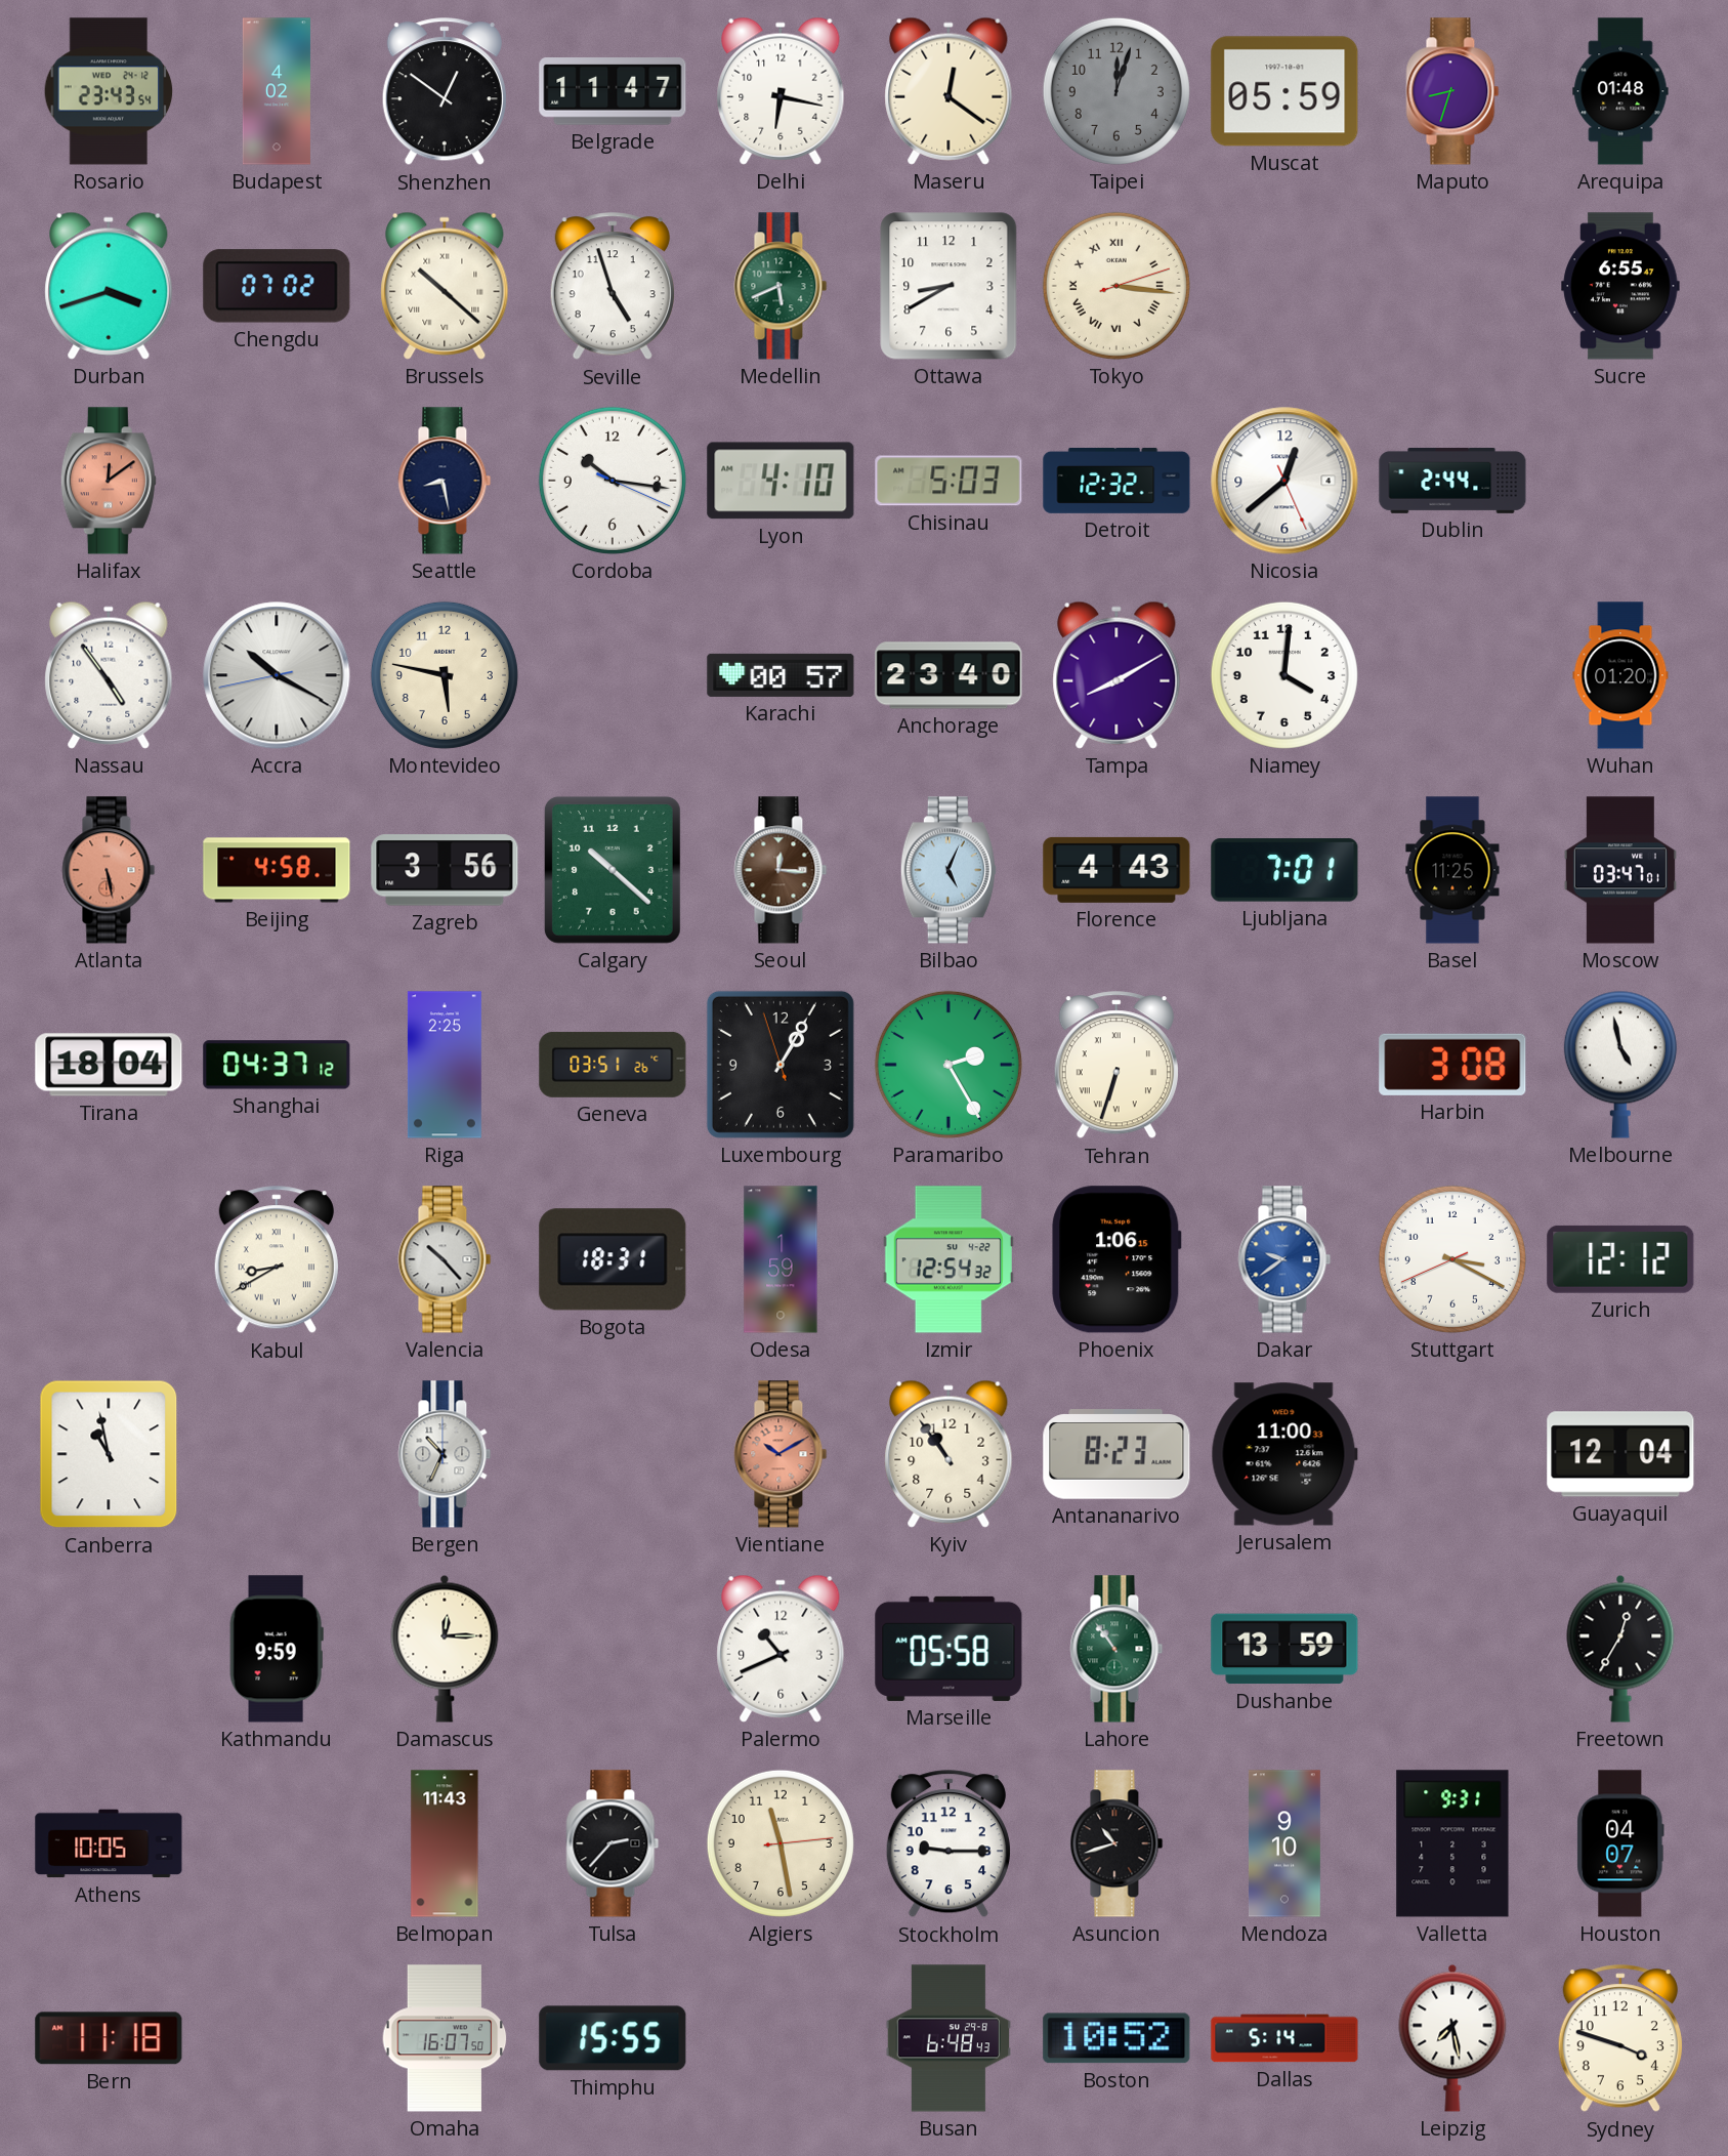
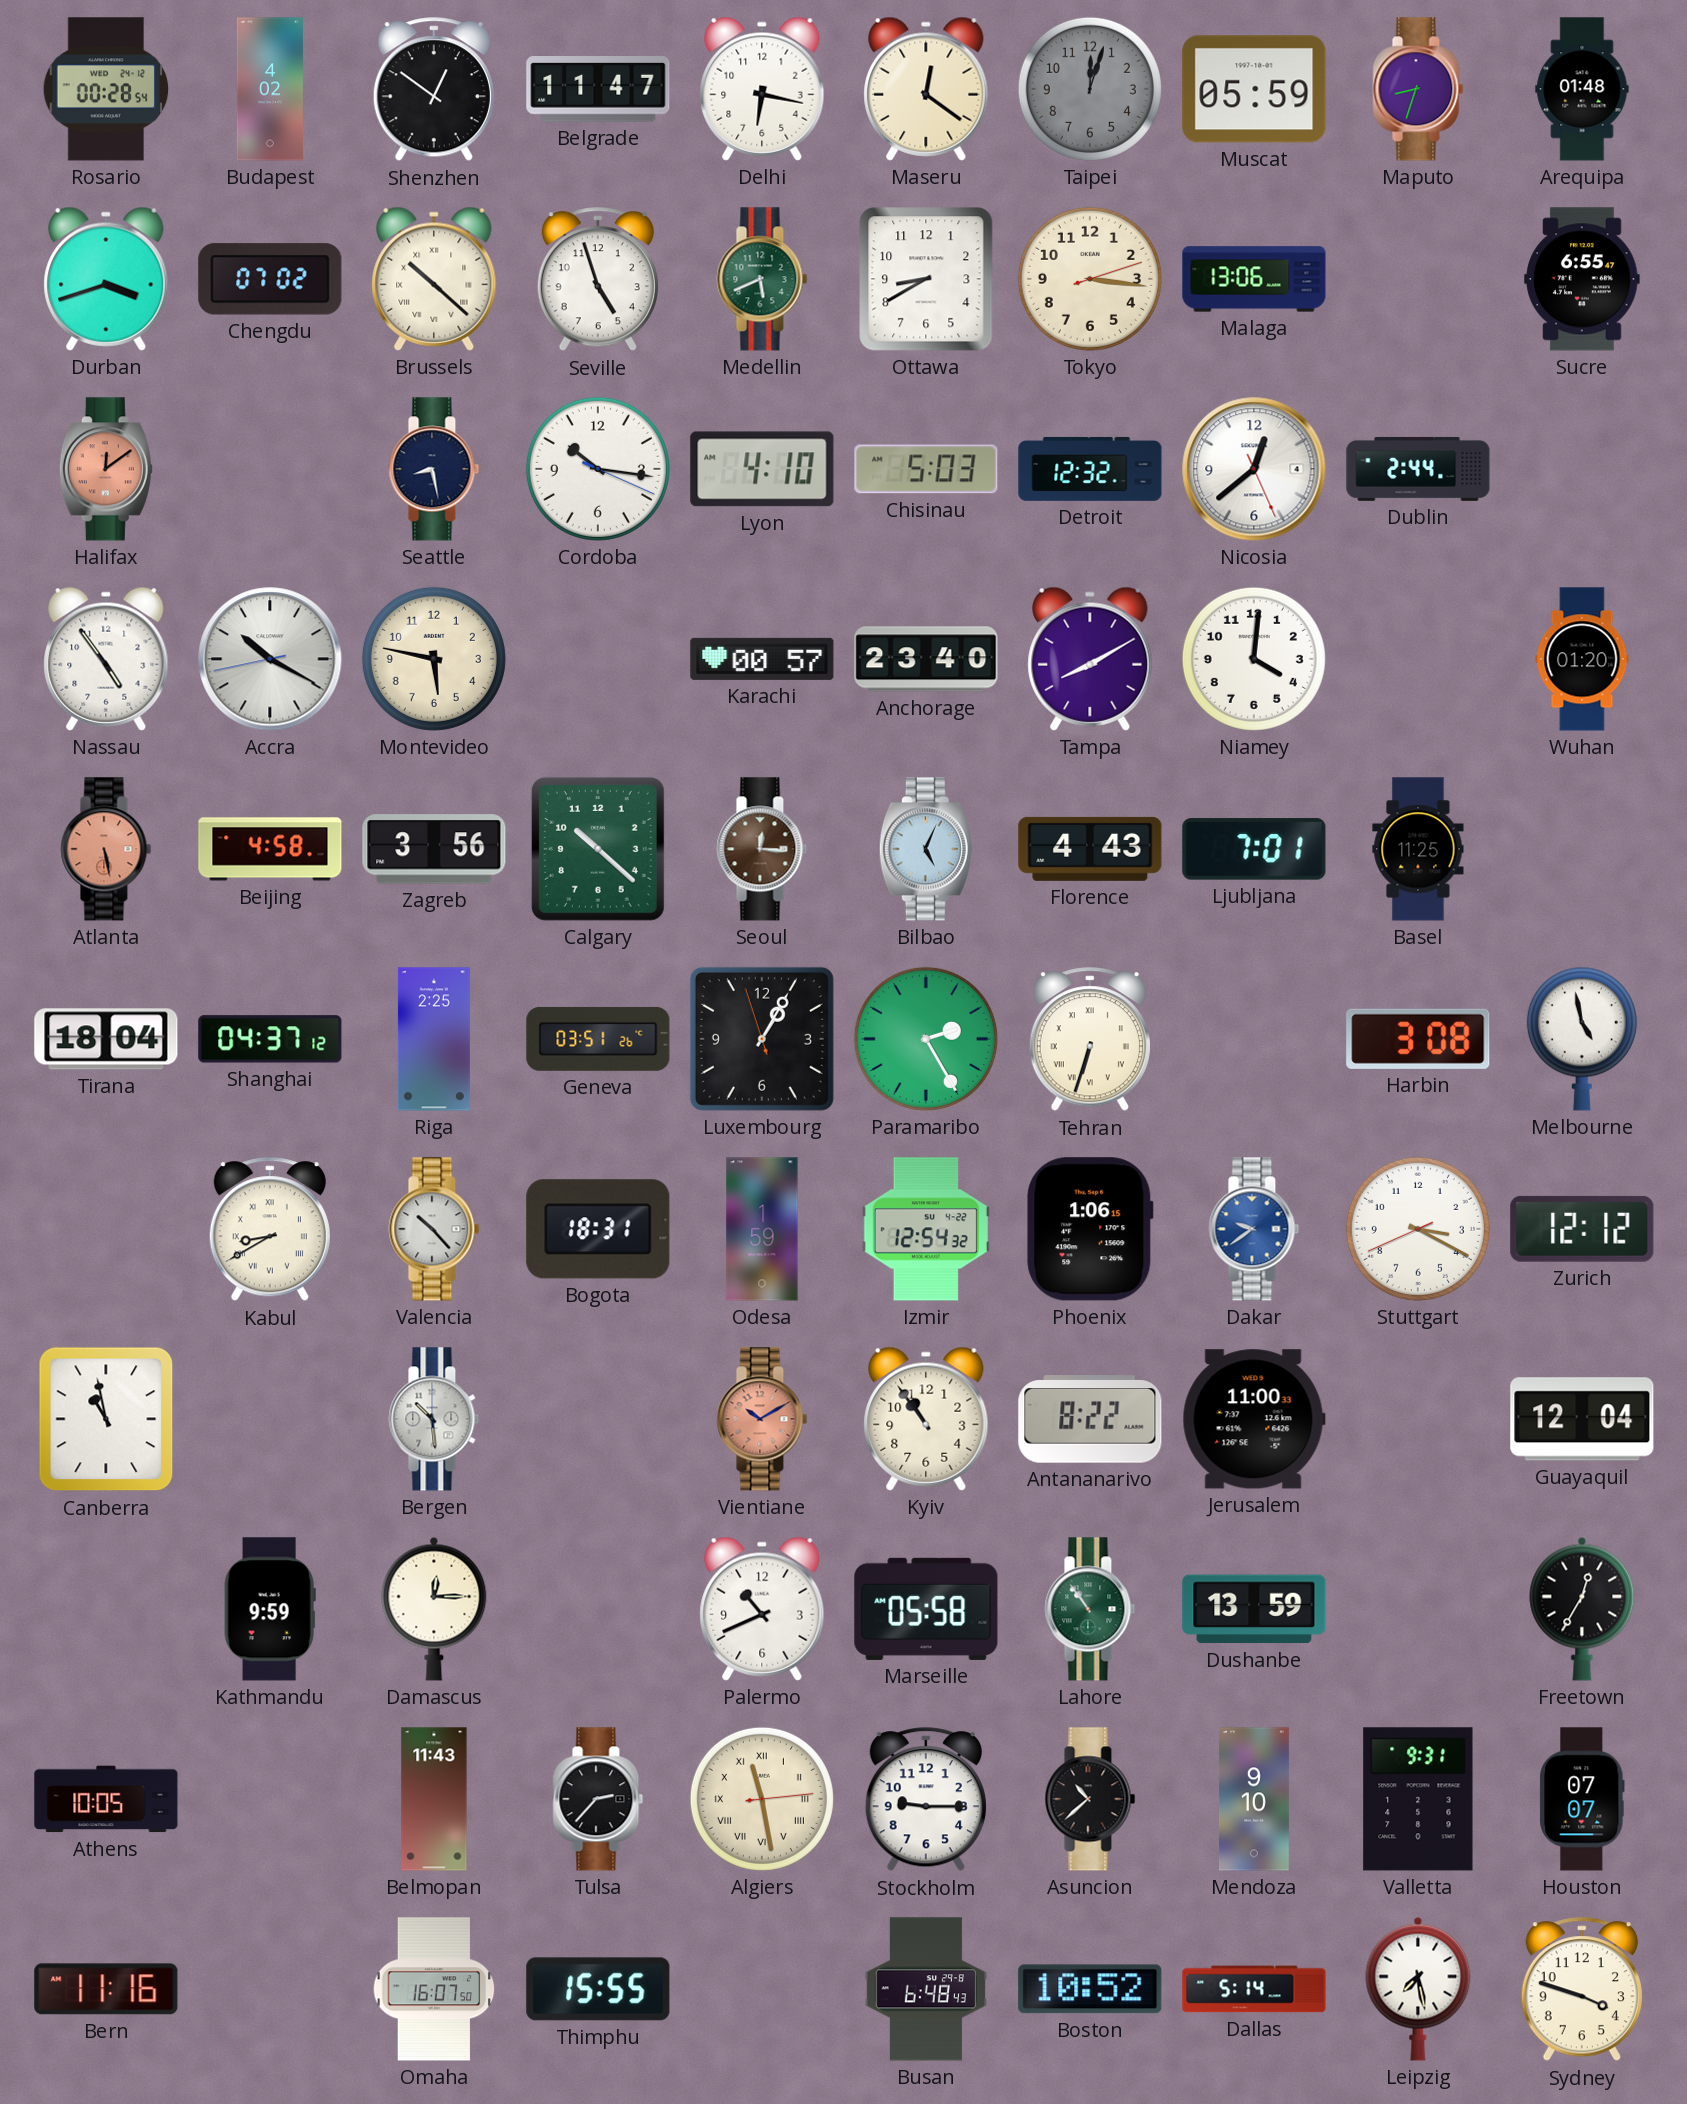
Rosario: 23:43 -> 00:28 (106, 89)
Tokyo numerals: Roman -> Arabic (1090, 279)
Malaga: none -> 13:06 (1254, 279)
Moscow: 03:47 -> none (1620, 870)
Bergen: 10:34 -> 10:29 (434, 1419)
Antananarivo: 8:23 -> 8:22 (1090, 1419)
Algiers numerals: Arabic -> Roman (762, 1799)
Asuncion: 10:42 -> 10:38 (1090, 1799)
Houston: 04:07 -> 07:07 (1582, 1799)
Bern: 11:18 -> 11:16 (106, 1989)
